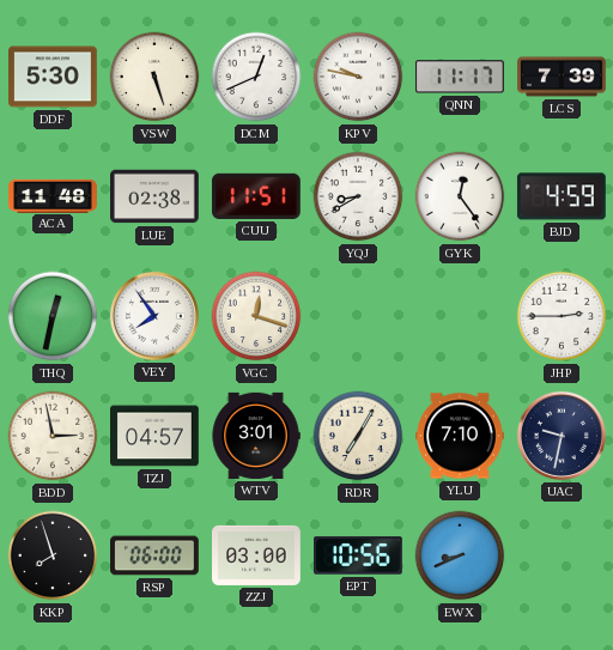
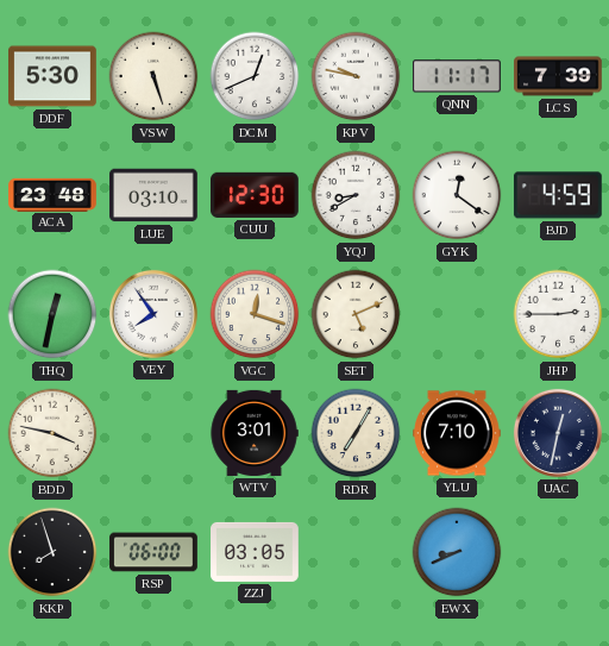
ACA: 11:48 -> 23:48 (52, 194)
LUE: 02:38 -> 03:10 (155, 195)
CUU: 11:51 -> 12:30 (256, 195)
GYK: 12:24 -> 12:21 (457, 195)
SET: none -> 5:11 (356, 314)
BDD: 2:58 -> 3:47 (52, 433)
TZJ: 04:57 -> none (156, 436)
UAC: 9:32 -> 12:32 (558, 433)
ZZJ: 03:00 -> 03:05 (255, 552)
EPT: 10:56 -> none (359, 555)
